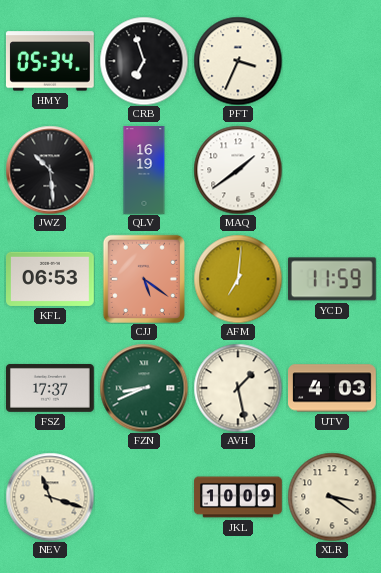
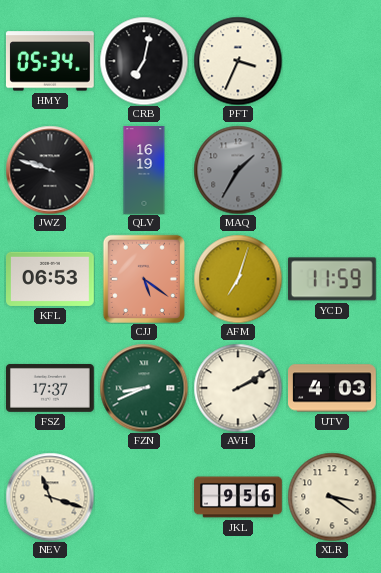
CRB: 6:57 -> 7:02 (144, 61)
JWZ: 10:29 -> 9:48 (50, 170)
MAQ: 1:39 -> 1:35 (238, 170)
MAQ dial: white -> grey (238, 170)
AFM: 7:01 -> 7:03 (238, 279)
AVH: 1:28 -> 2:10 (238, 388)
JKL: 10:09 -> 9:56 (238, 497)
